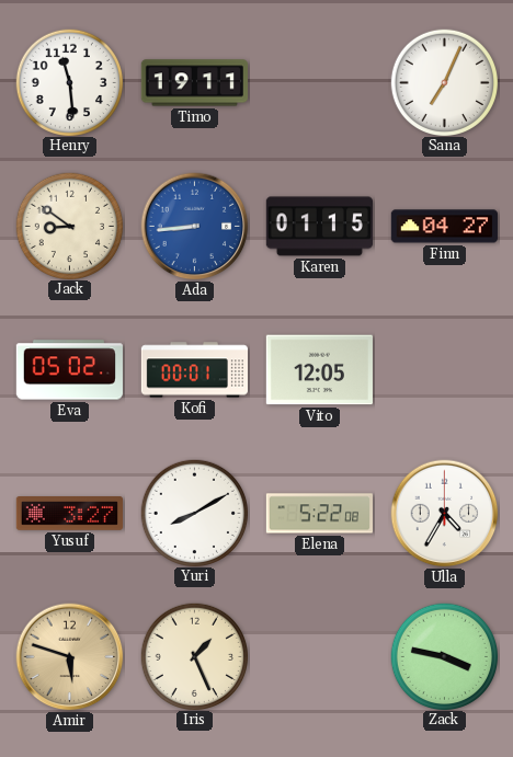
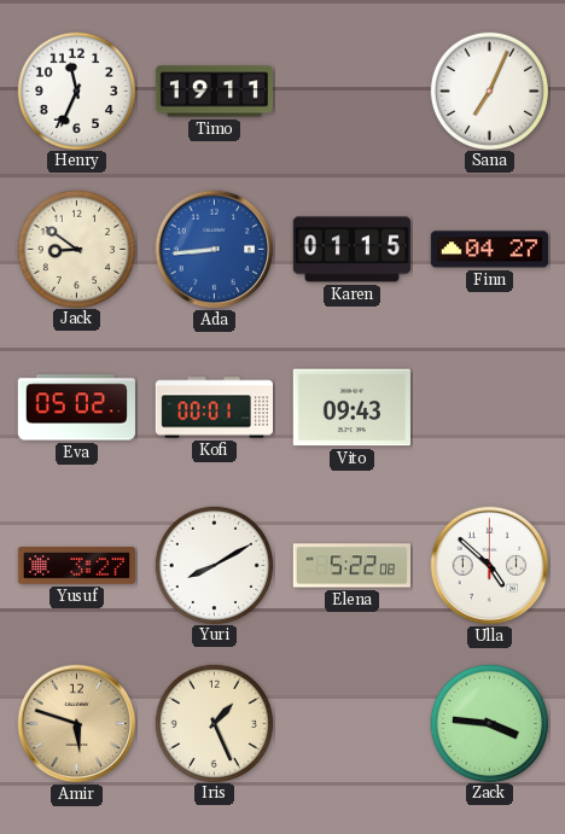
Henry: 11:29 -> 11:34 (76, 91)
Vito: 12:05 -> 09:43 (351, 408)
Ulla: 4:35 -> 4:52 (490, 566)
Zack: 3:47 -> 3:46 (489, 723)
